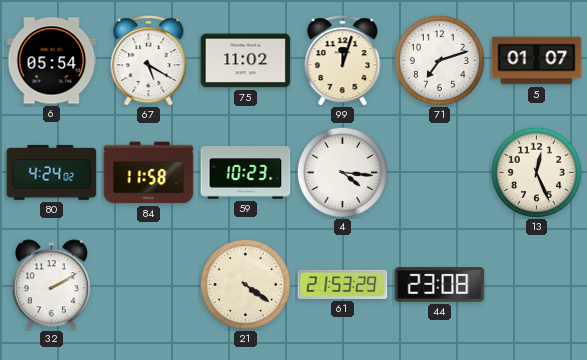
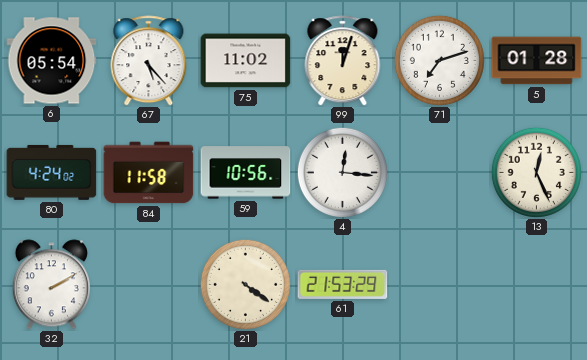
67: 5:20 -> 5:23 (149, 61)
5: 01:07 -> 01:28 (537, 61)
59: 10:23 -> 10:56 (246, 173)
4: 4:16 -> 12:16 (342, 172)
44: 23:08 -> none (440, 285)
